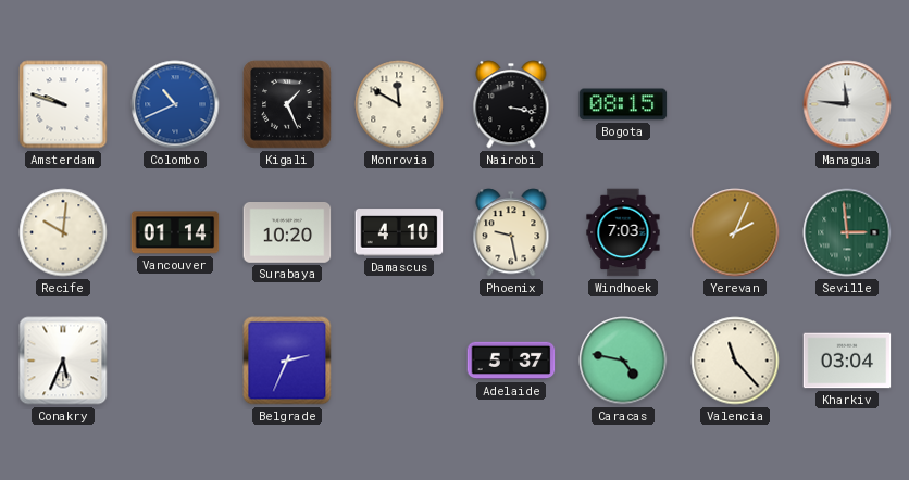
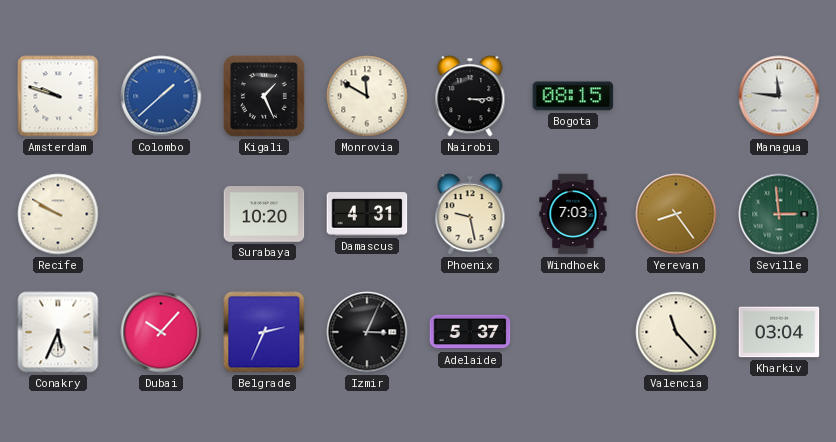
Colombo: 10:41 -> 1:38 (161, 96)
Nairobi: 3:17 -> 3:15 (470, 96)
Recife: 10:01 -> 9:50 (58, 214)
Vancouver: 01:14 -> none (175, 232)
Damascus: 4:10 -> 4:31 (367, 214)
Yerevan: 2:04 -> 8:24 (676, 214)
Dubai: none -> 10:07 (161, 332)
Izmir: none -> 3:04 (367, 332)
Caracas: 4:47 -> none (623, 361)
